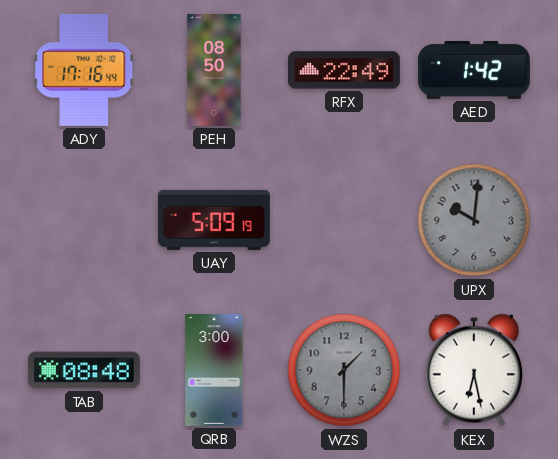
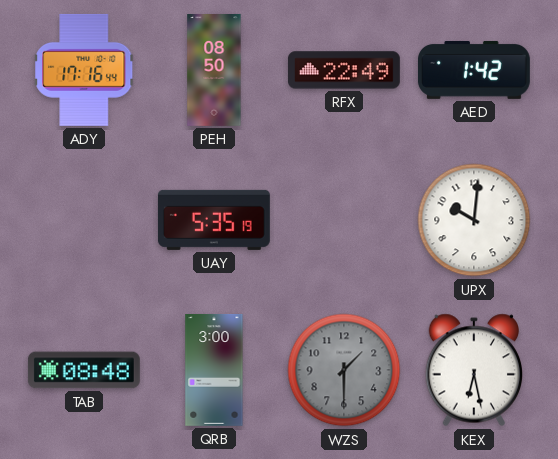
UAY: 5:09 -> 5:35 (214, 220)
UPX dial: grey -> white (474, 220)
